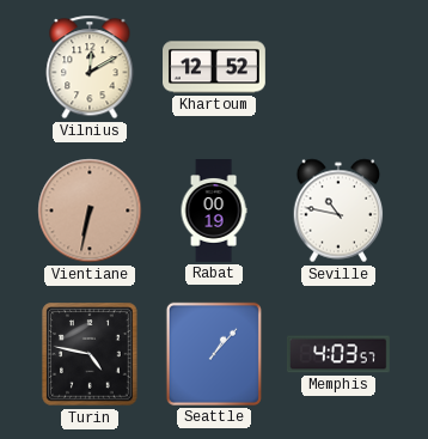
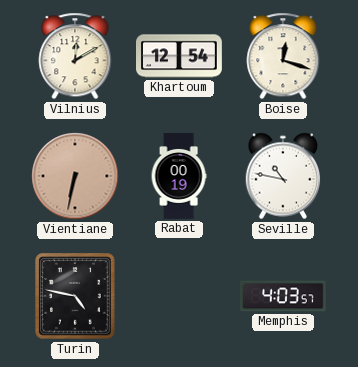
Khartoum: 12:52 -> 12:54 (180, 56)
Boise: none -> 12:18 (283, 56)
Seattle: 1:07 -> none (214, 354)
